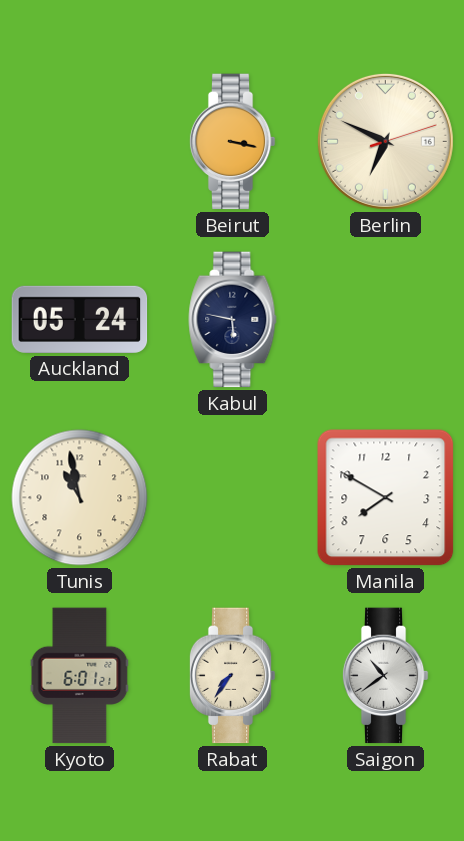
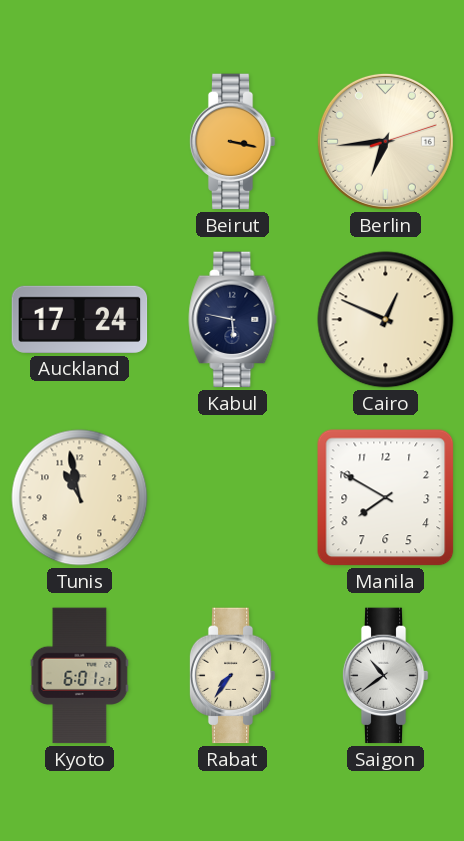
Berlin: 6:49 -> 6:44 (385, 141)
Auckland: 05:24 -> 17:24 (80, 319)
Cairo: none -> 12:49 (386, 320)
